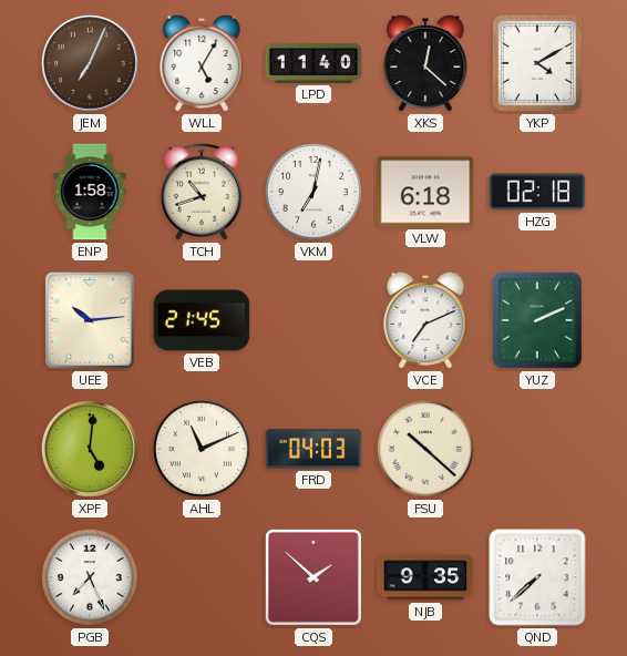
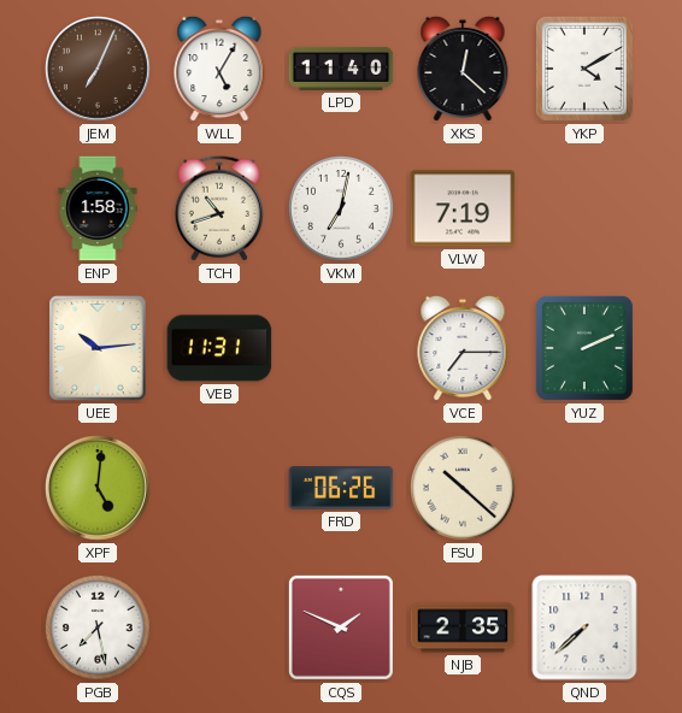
VLW: 6:18 -> 7:19 (463, 208)
HZG: 02:18 -> none (537, 192)
VEB: 21:45 -> 11:31 (219, 348)
VCE: 7:11 -> 7:15 (463, 348)
AHL: 11:11 -> none (202, 449)
FRD: 04:03 -> 06:26 (341, 488)
PGB: 7:26 -> 7:28 (98, 627)
CQS: 1:52 -> 1:49 (341, 627)
NJB: 9:35 -> 2:35 (463, 627)
